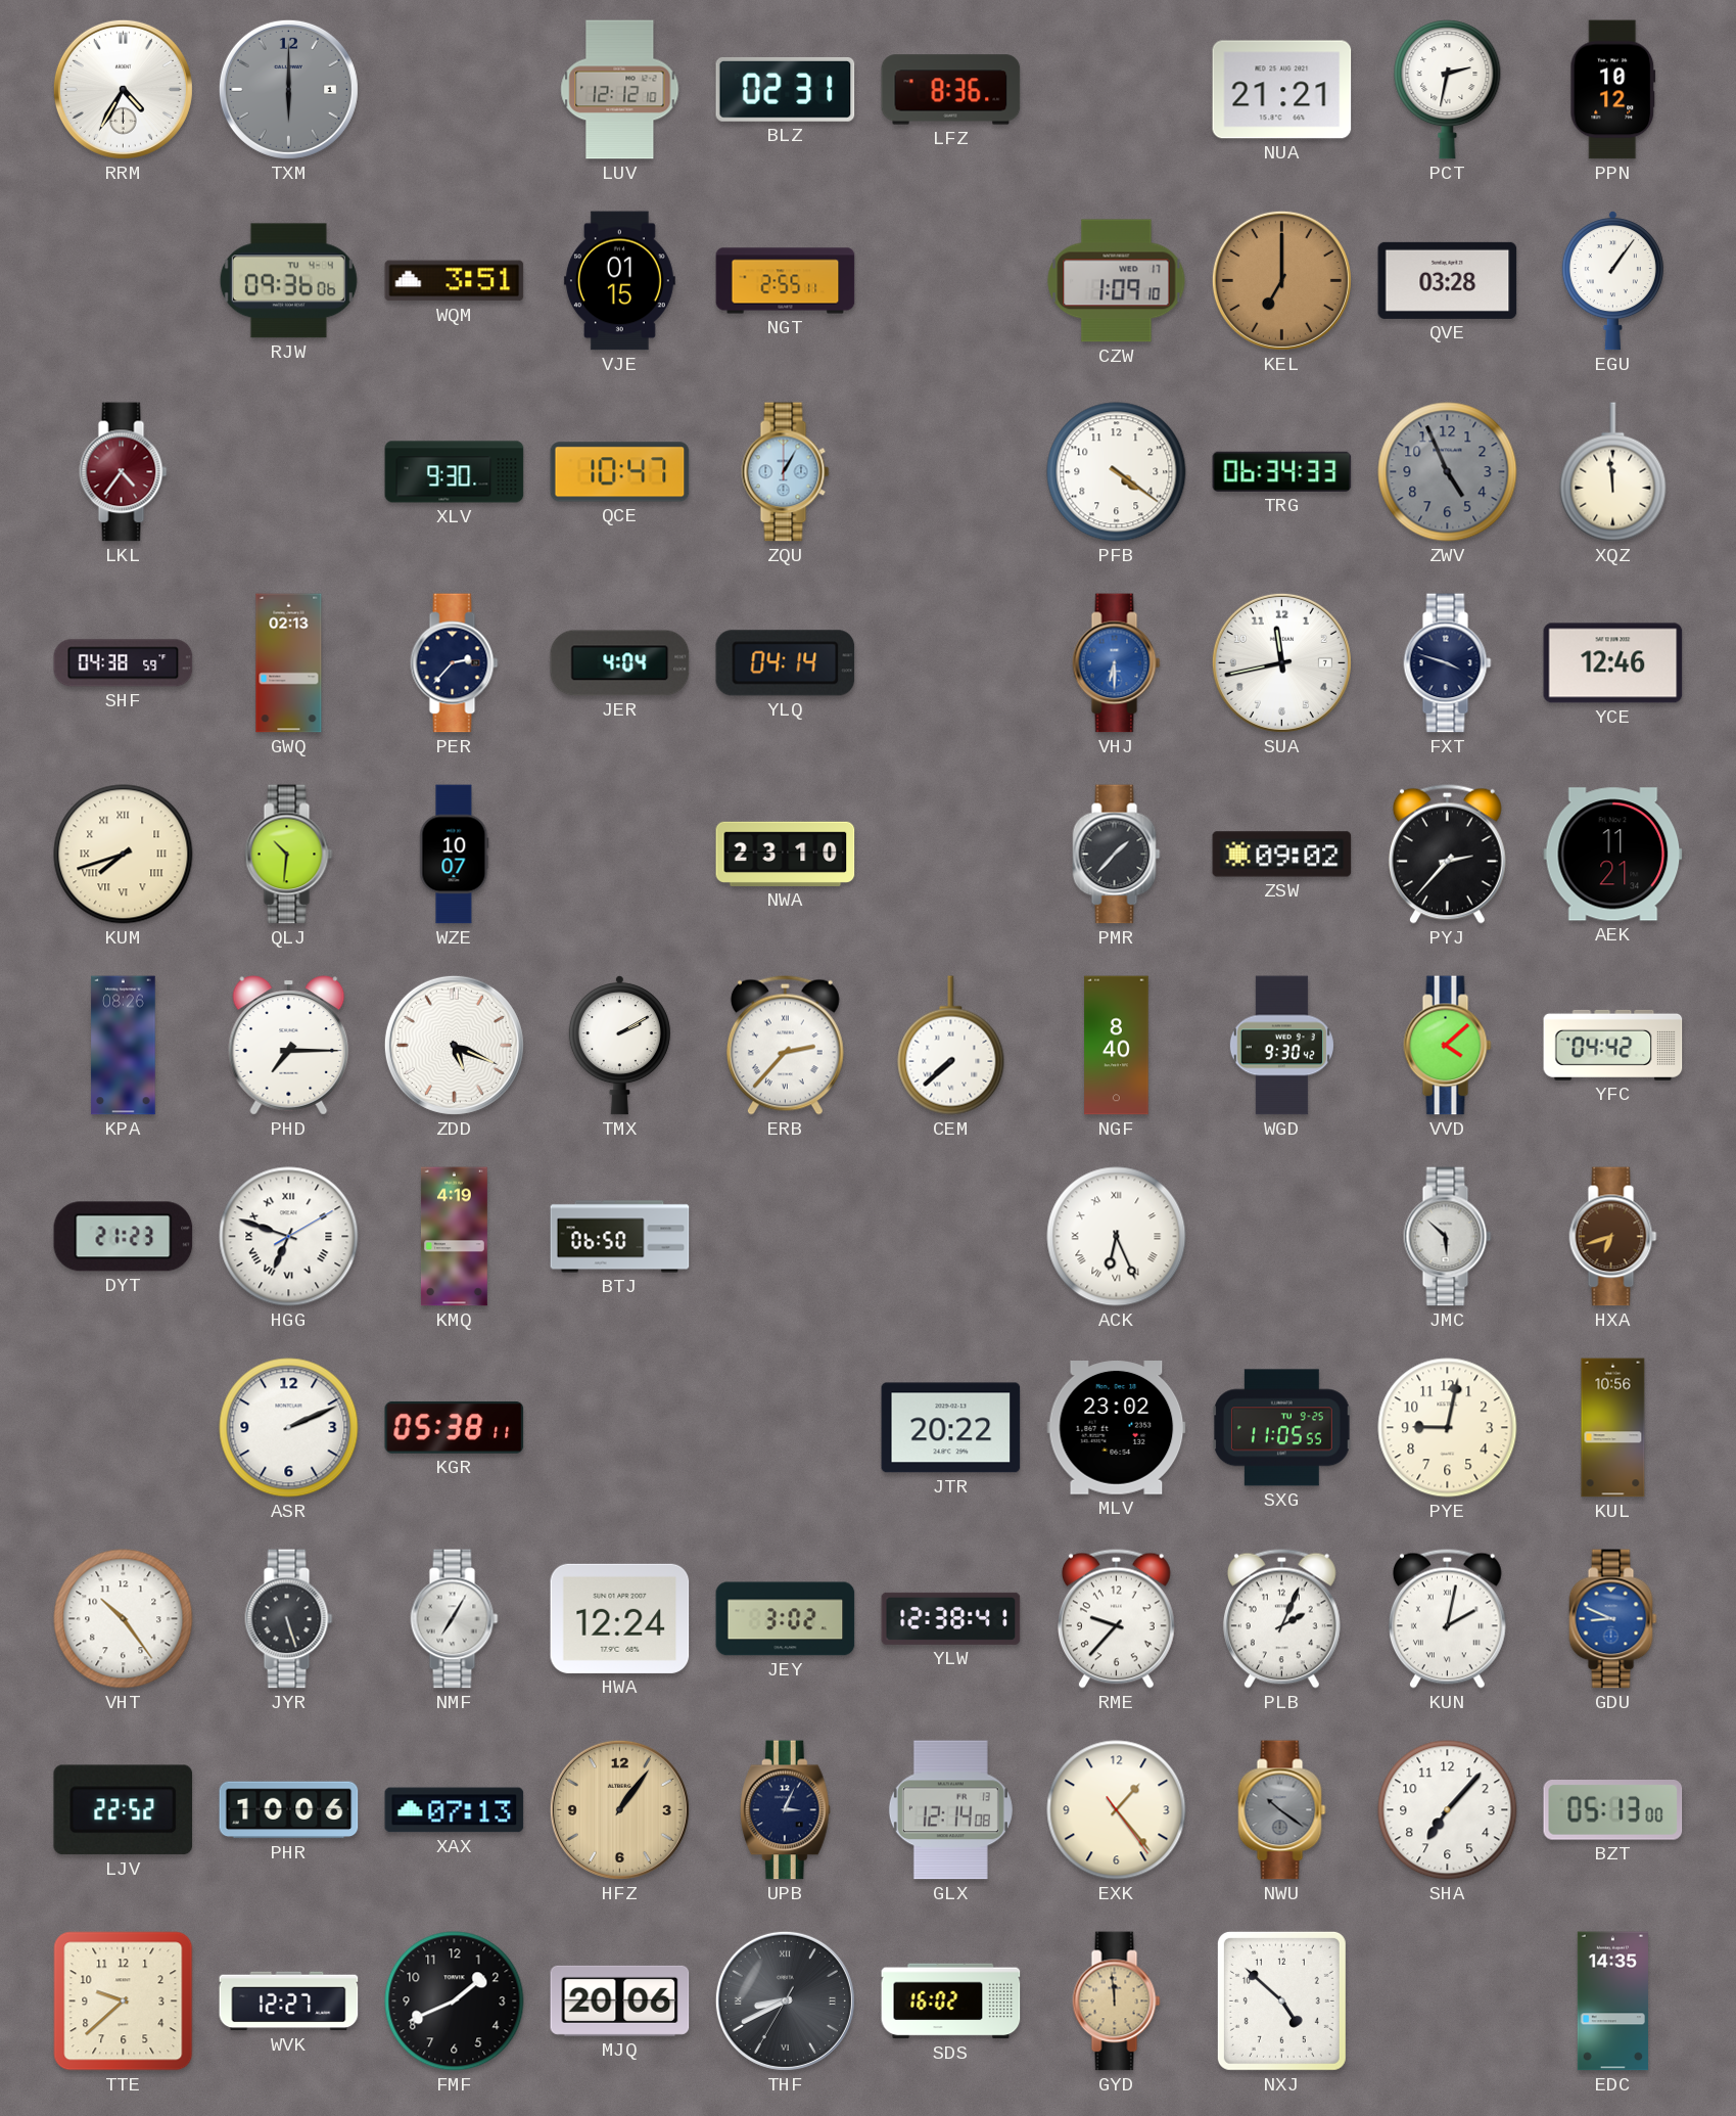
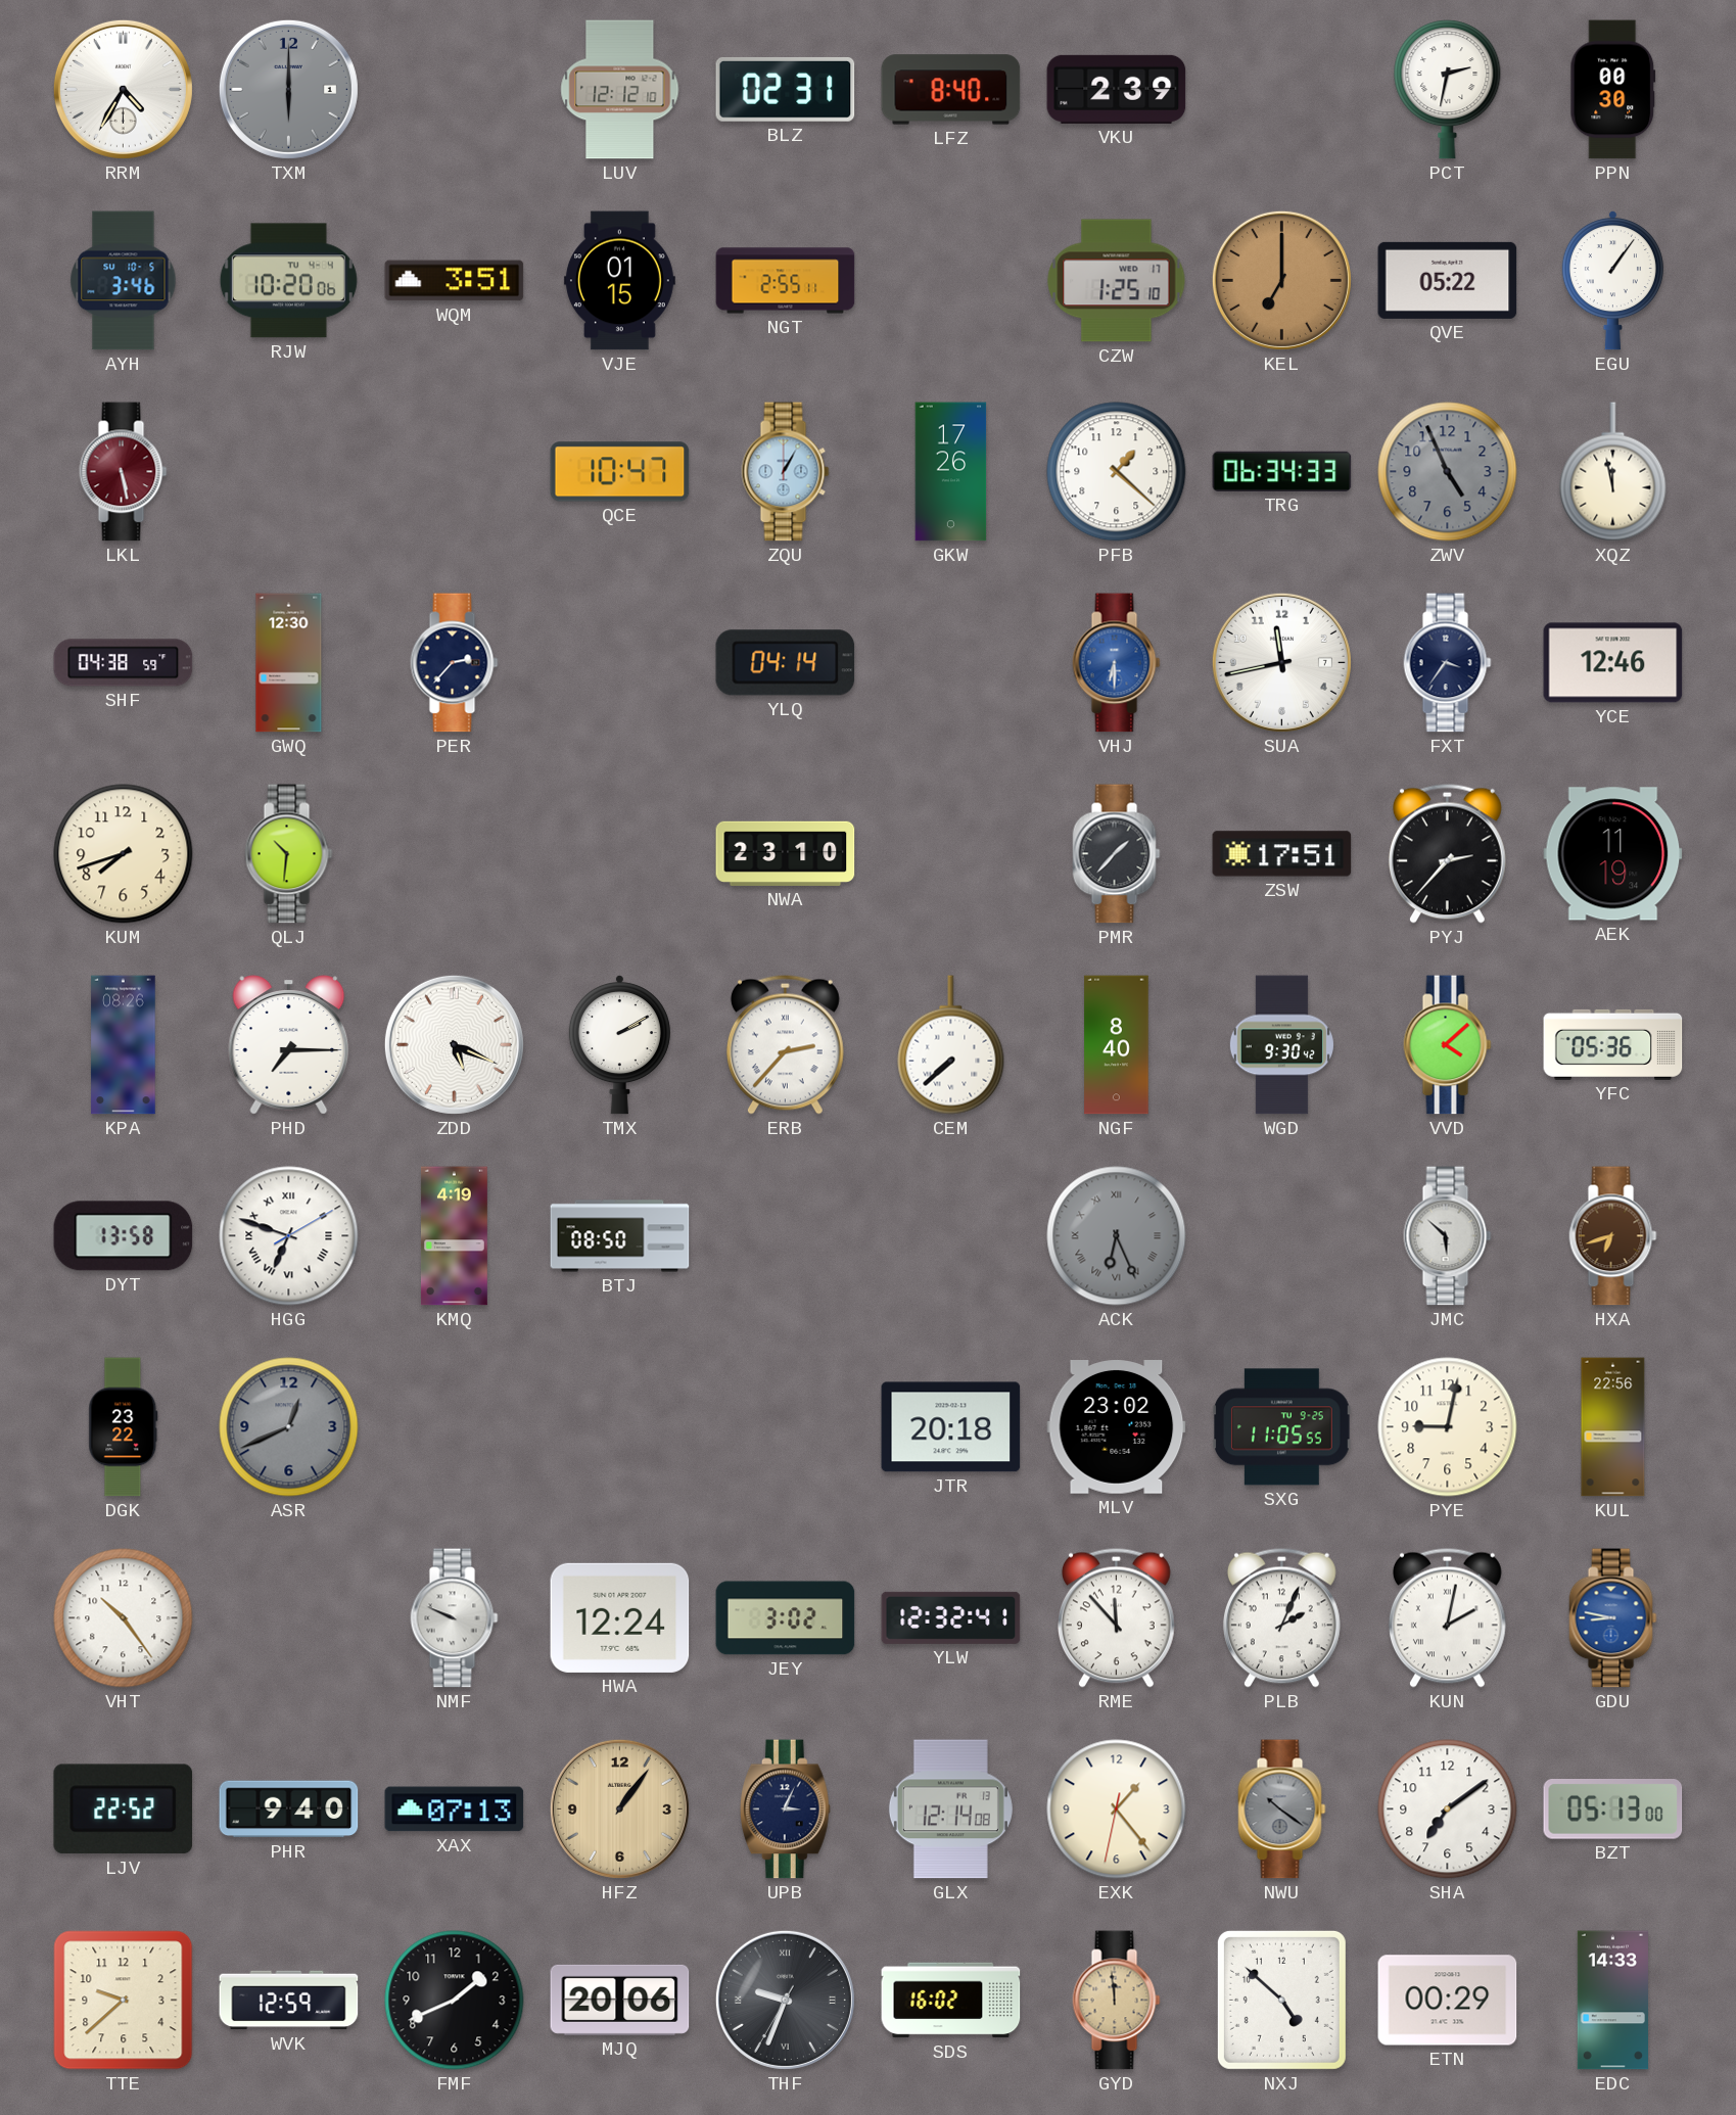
LFZ: 8:36 -> 8:40 (951, 90)
VKU: none -> 2:39 (1117, 89)
NUA: 21:21 -> none (1282, 90)
PPN: 10:12 -> 00:30 (1613, 90)
AYH: none -> 3:46 (124, 281)
RJW: 09:36 -> 10:20 (288, 281)
CZW: 1:09 -> 1:25 (1117, 281)
QVE: 03:28 -> 05:22 (1448, 280)
LKL: 4:36 -> 5:28 (124, 472)
XLV: 9:30 -> none (455, 472)
GKW: none -> 17:26 (951, 472)
PFB: 4:21 -> 1:22 (1117, 472)
XQZ: 11:59 -> 11:58 (1613, 472)
GWQ: 02:13 -> 12:30 (289, 663)
JER: 4:04 -> none (620, 663)
FXT: 3:48 -> 3:36 (1448, 663)
KUM numerals: Roman -> Arabic (124, 854)
WZE: 10:07 -> none (455, 855)
ZSW: 09:02 -> 17:51 (1282, 854)
AEK: 11:21 -> 11:19 (1613, 854)
YFC: 04:42 -> 05:36 (1613, 1044)
DYT: 21:23 -> 13:58 (124, 1236)
BTJ: 06:50 -> 08:50 (620, 1236)
ACK dial: white -> grey (1117, 1236)
DGK: none -> 23:22 (124, 1427)
ASR: 2:11 -> 12:41 (289, 1427)
ASR dial: white -> grey (289, 1427)
KGR: 05:38 -> none (455, 1427)
JTR: 20:22 -> 20:18 (951, 1427)
KUL: 10:56 -> 22:56 (1613, 1427)
JYR: 5:27 -> none (289, 1619)
NMF: 7:05 -> 9:49 (455, 1618)
YLW: 12:38 -> 12:32 (951, 1617)
RME: 9:37 -> 11:53 (1116, 1617)
GDU: 8:49 -> 8:47 (1613, 1618)
PHR: 10:06 -> 9:40 (289, 1810)
EXK: 1:23:24 -> 1:23:32 (1117, 1810)
SHA: 7:07 -> 7:09 (1448, 1810)
WVK: 12:27 -> 12:59 (289, 2001)
THF: 8:40 -> 9:33 (785, 2000)
ETN: none -> 00:29 (1448, 2001)
EDC: 14:35 -> 14:33 (1612, 2001)
